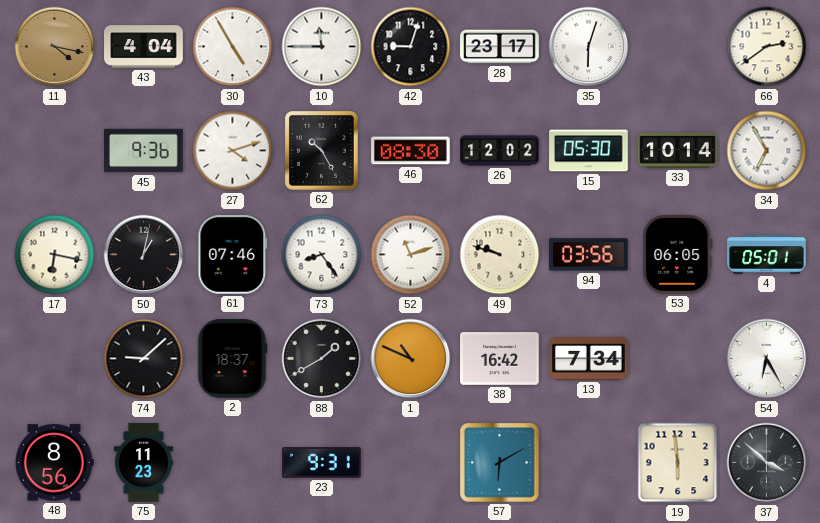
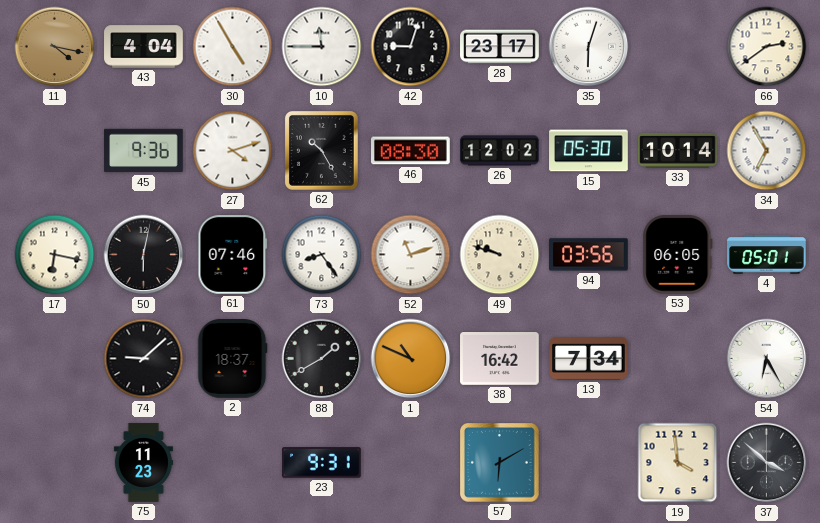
50: 1:02 -> 6:02 (144, 255)
48: 8:56 -> none (55, 463)
19: 5:59 -> 3:59 (678, 463)
